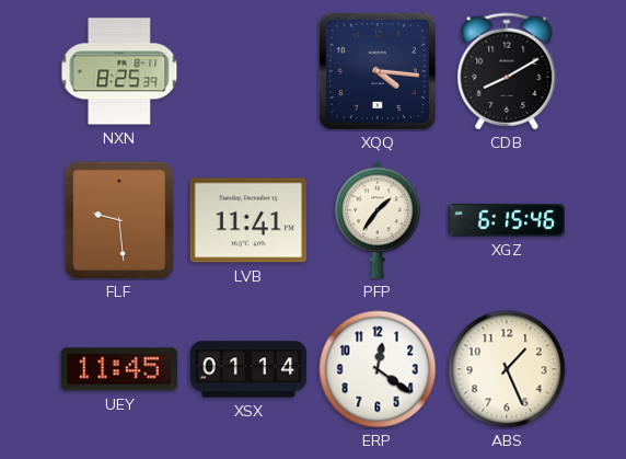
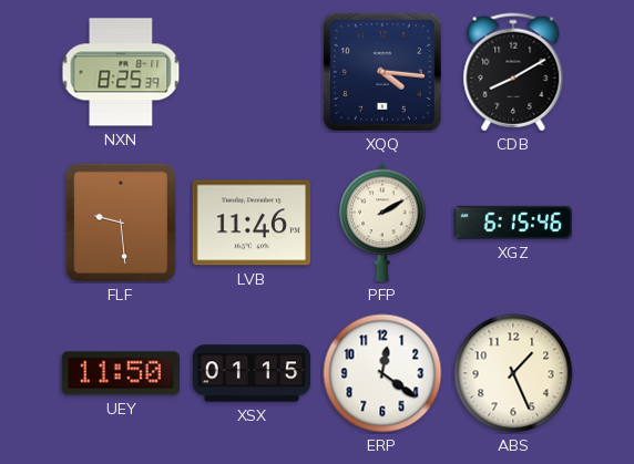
LVB: 11:41 -> 11:46 (250, 223)
PFP: 1:36 -> 2:10 (382, 223)
UEY: 11:45 -> 11:50 (120, 373)
XSX: 01:14 -> 01:15 (252, 373)
